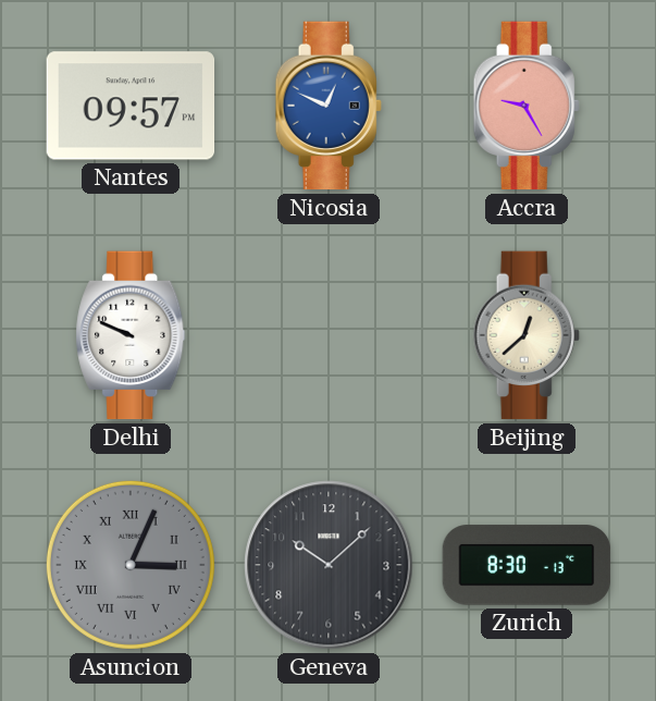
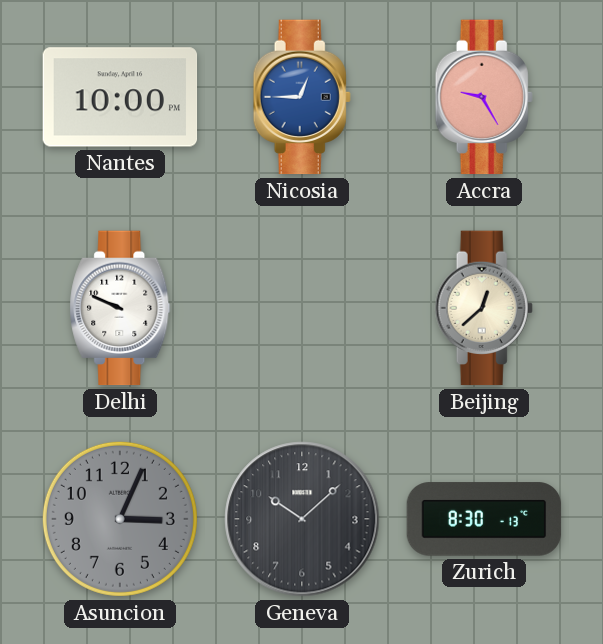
Nantes: 09:57 -> 10:00 (120, 97)
Nicosia: 12:49 -> 12:45 (302, 97)
Asuncion numerals: Roman -> Arabic (120, 519)
